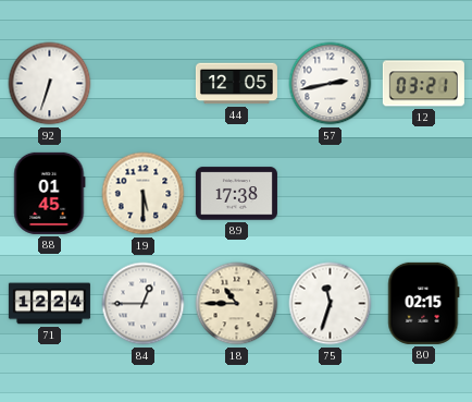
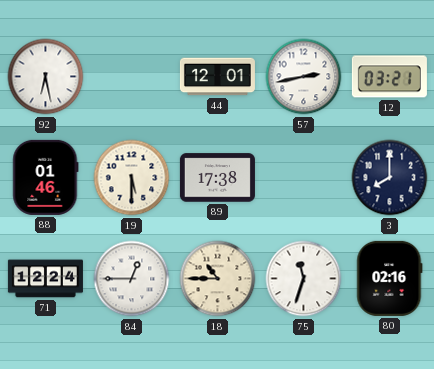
92: 6:33 -> 6:28 (46, 77)
44: 12:05 -> 12:01 (217, 77)
88: 01:45 -> 01:46 (46, 177)
3: none -> 8:00 (390, 178)
80: 02:15 -> 02:16 (390, 278)
